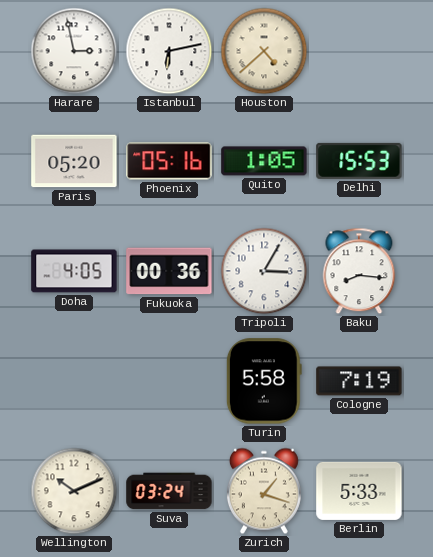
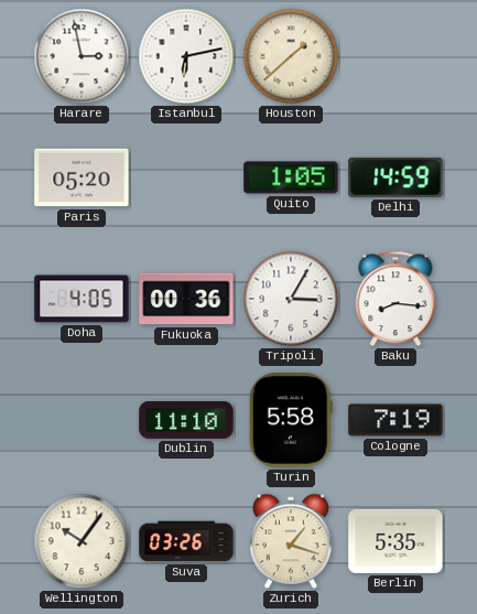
Houston: 4:38 -> 1:38 (291, 56)
Phoenix: 05:16 -> none (169, 161)
Delhi: 15:53 -> 14:59 (395, 177)
Dublin: none -> 11:10 (186, 420)
Wellington: 10:11 -> 10:06 (82, 541)
Suva: 03:24 -> 03:26 (186, 541)
Berlin: 5:33 -> 5:35 (395, 541)
